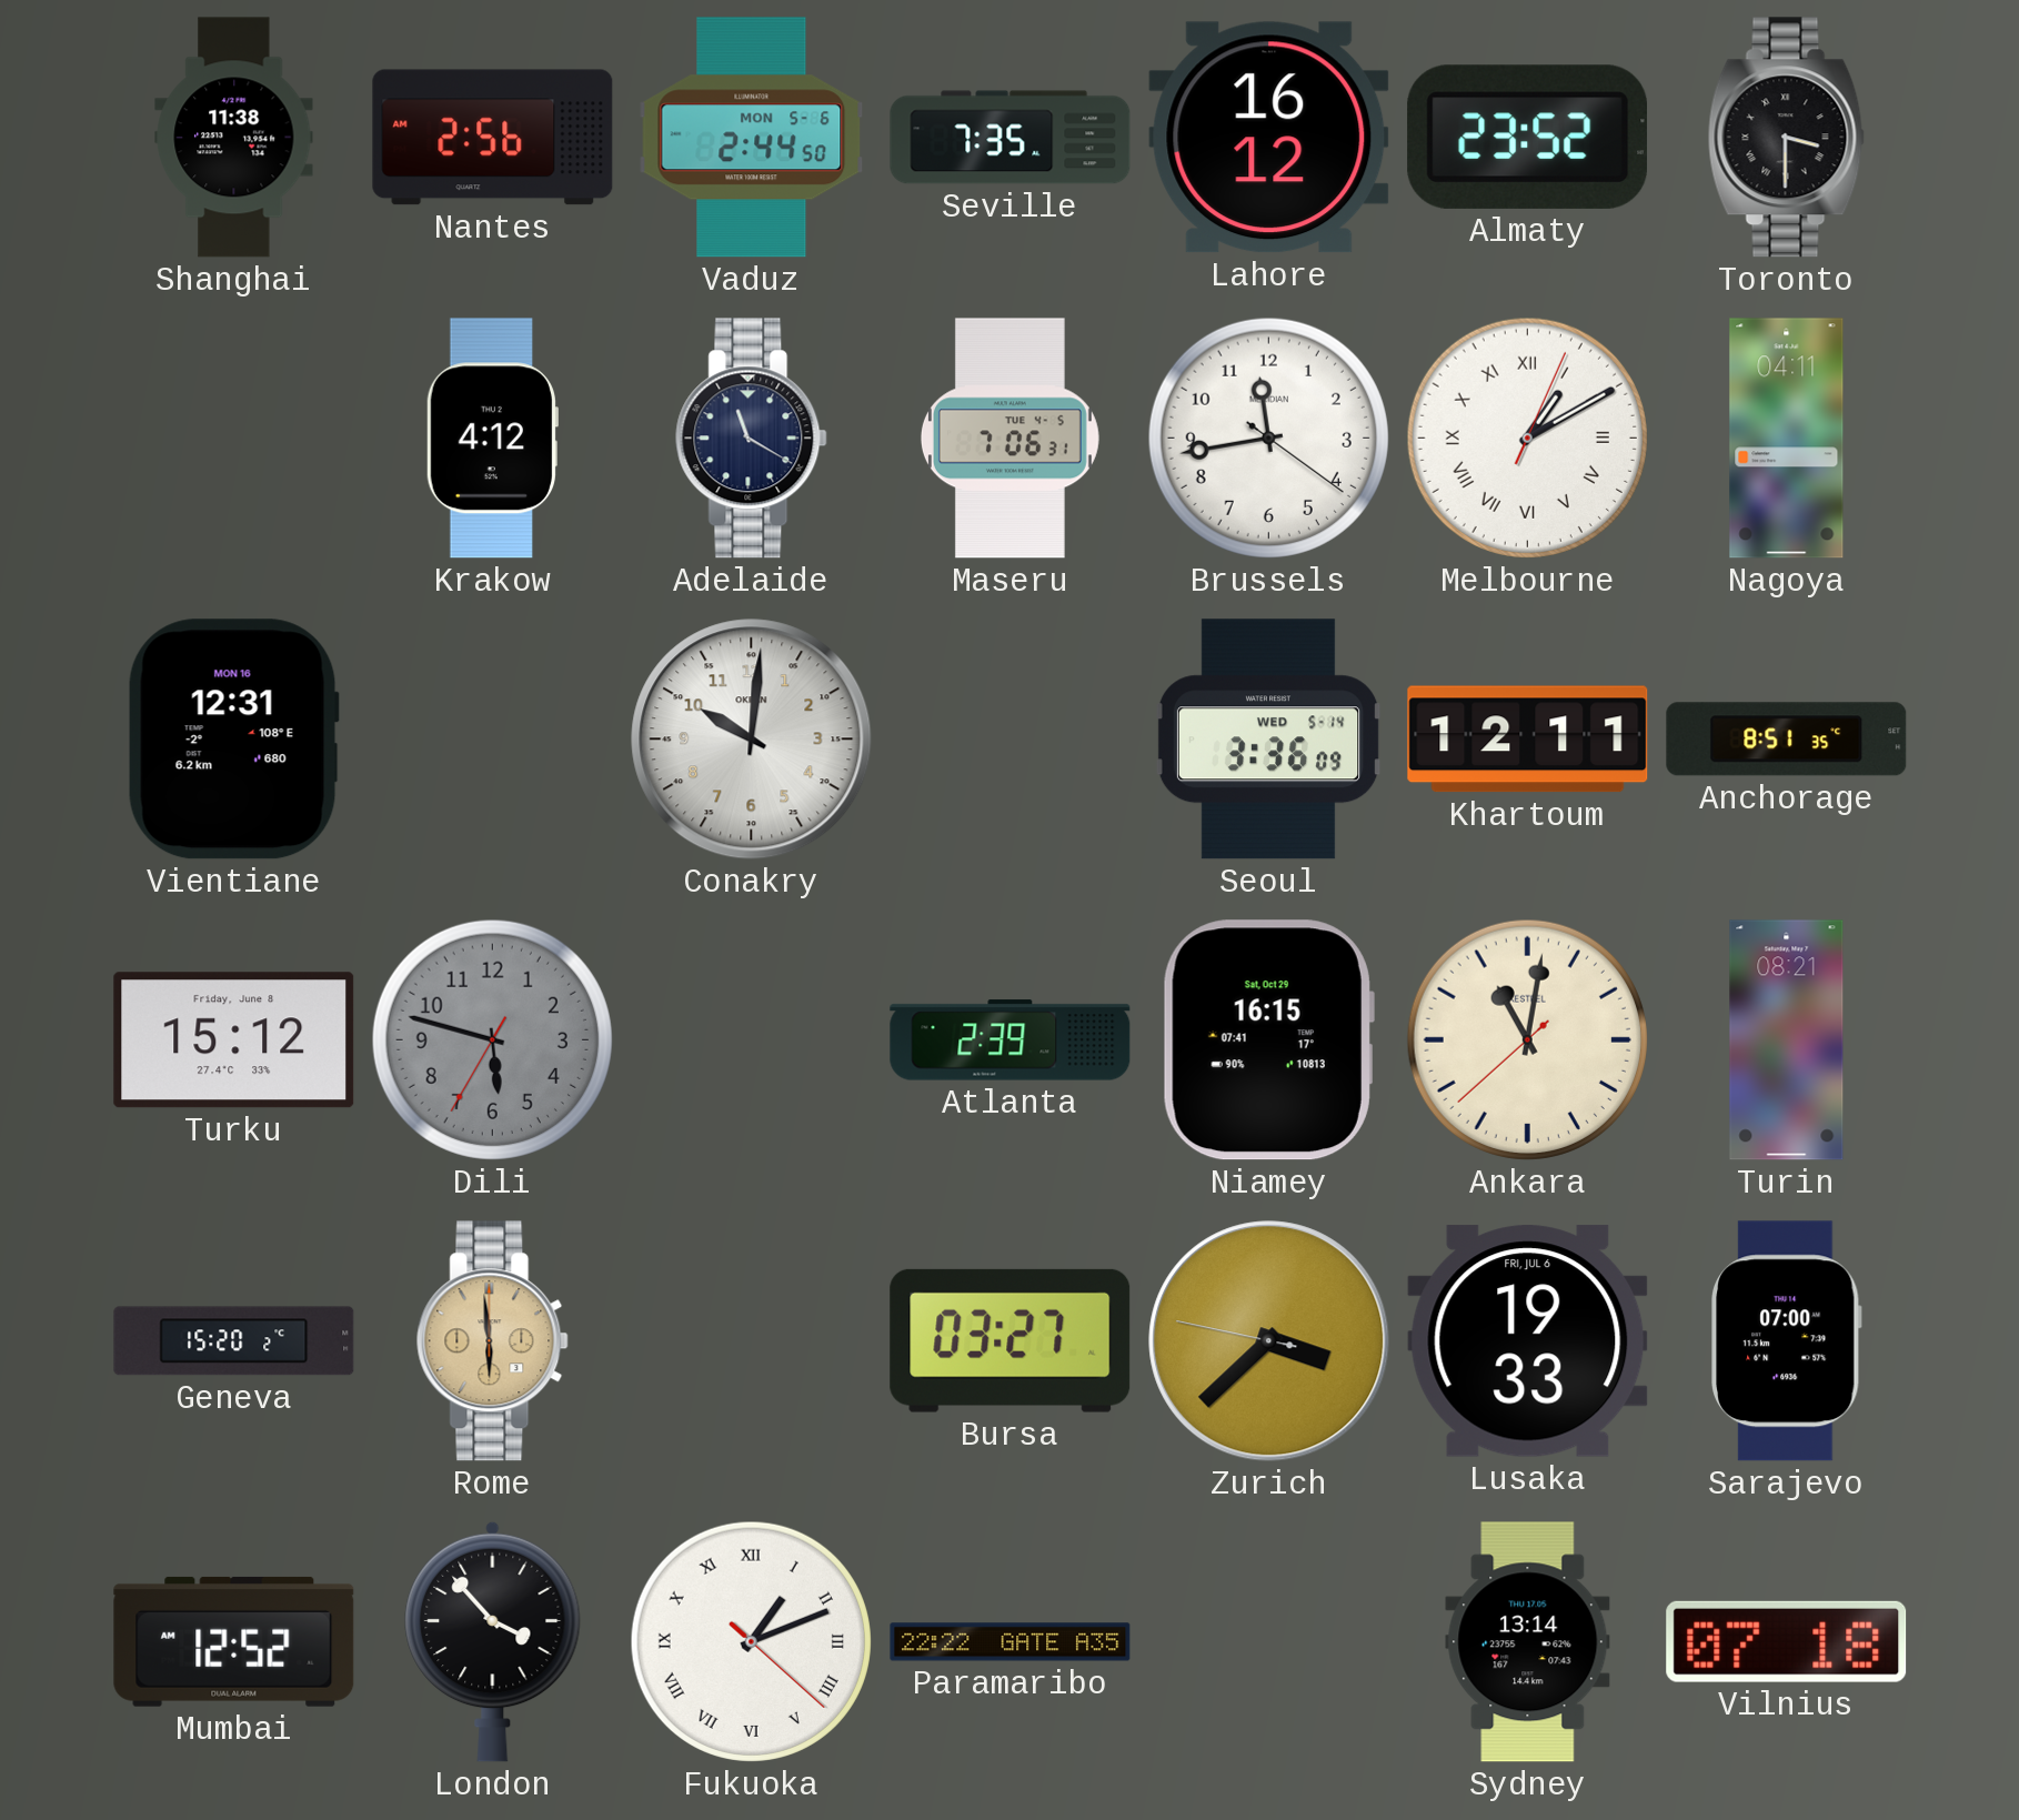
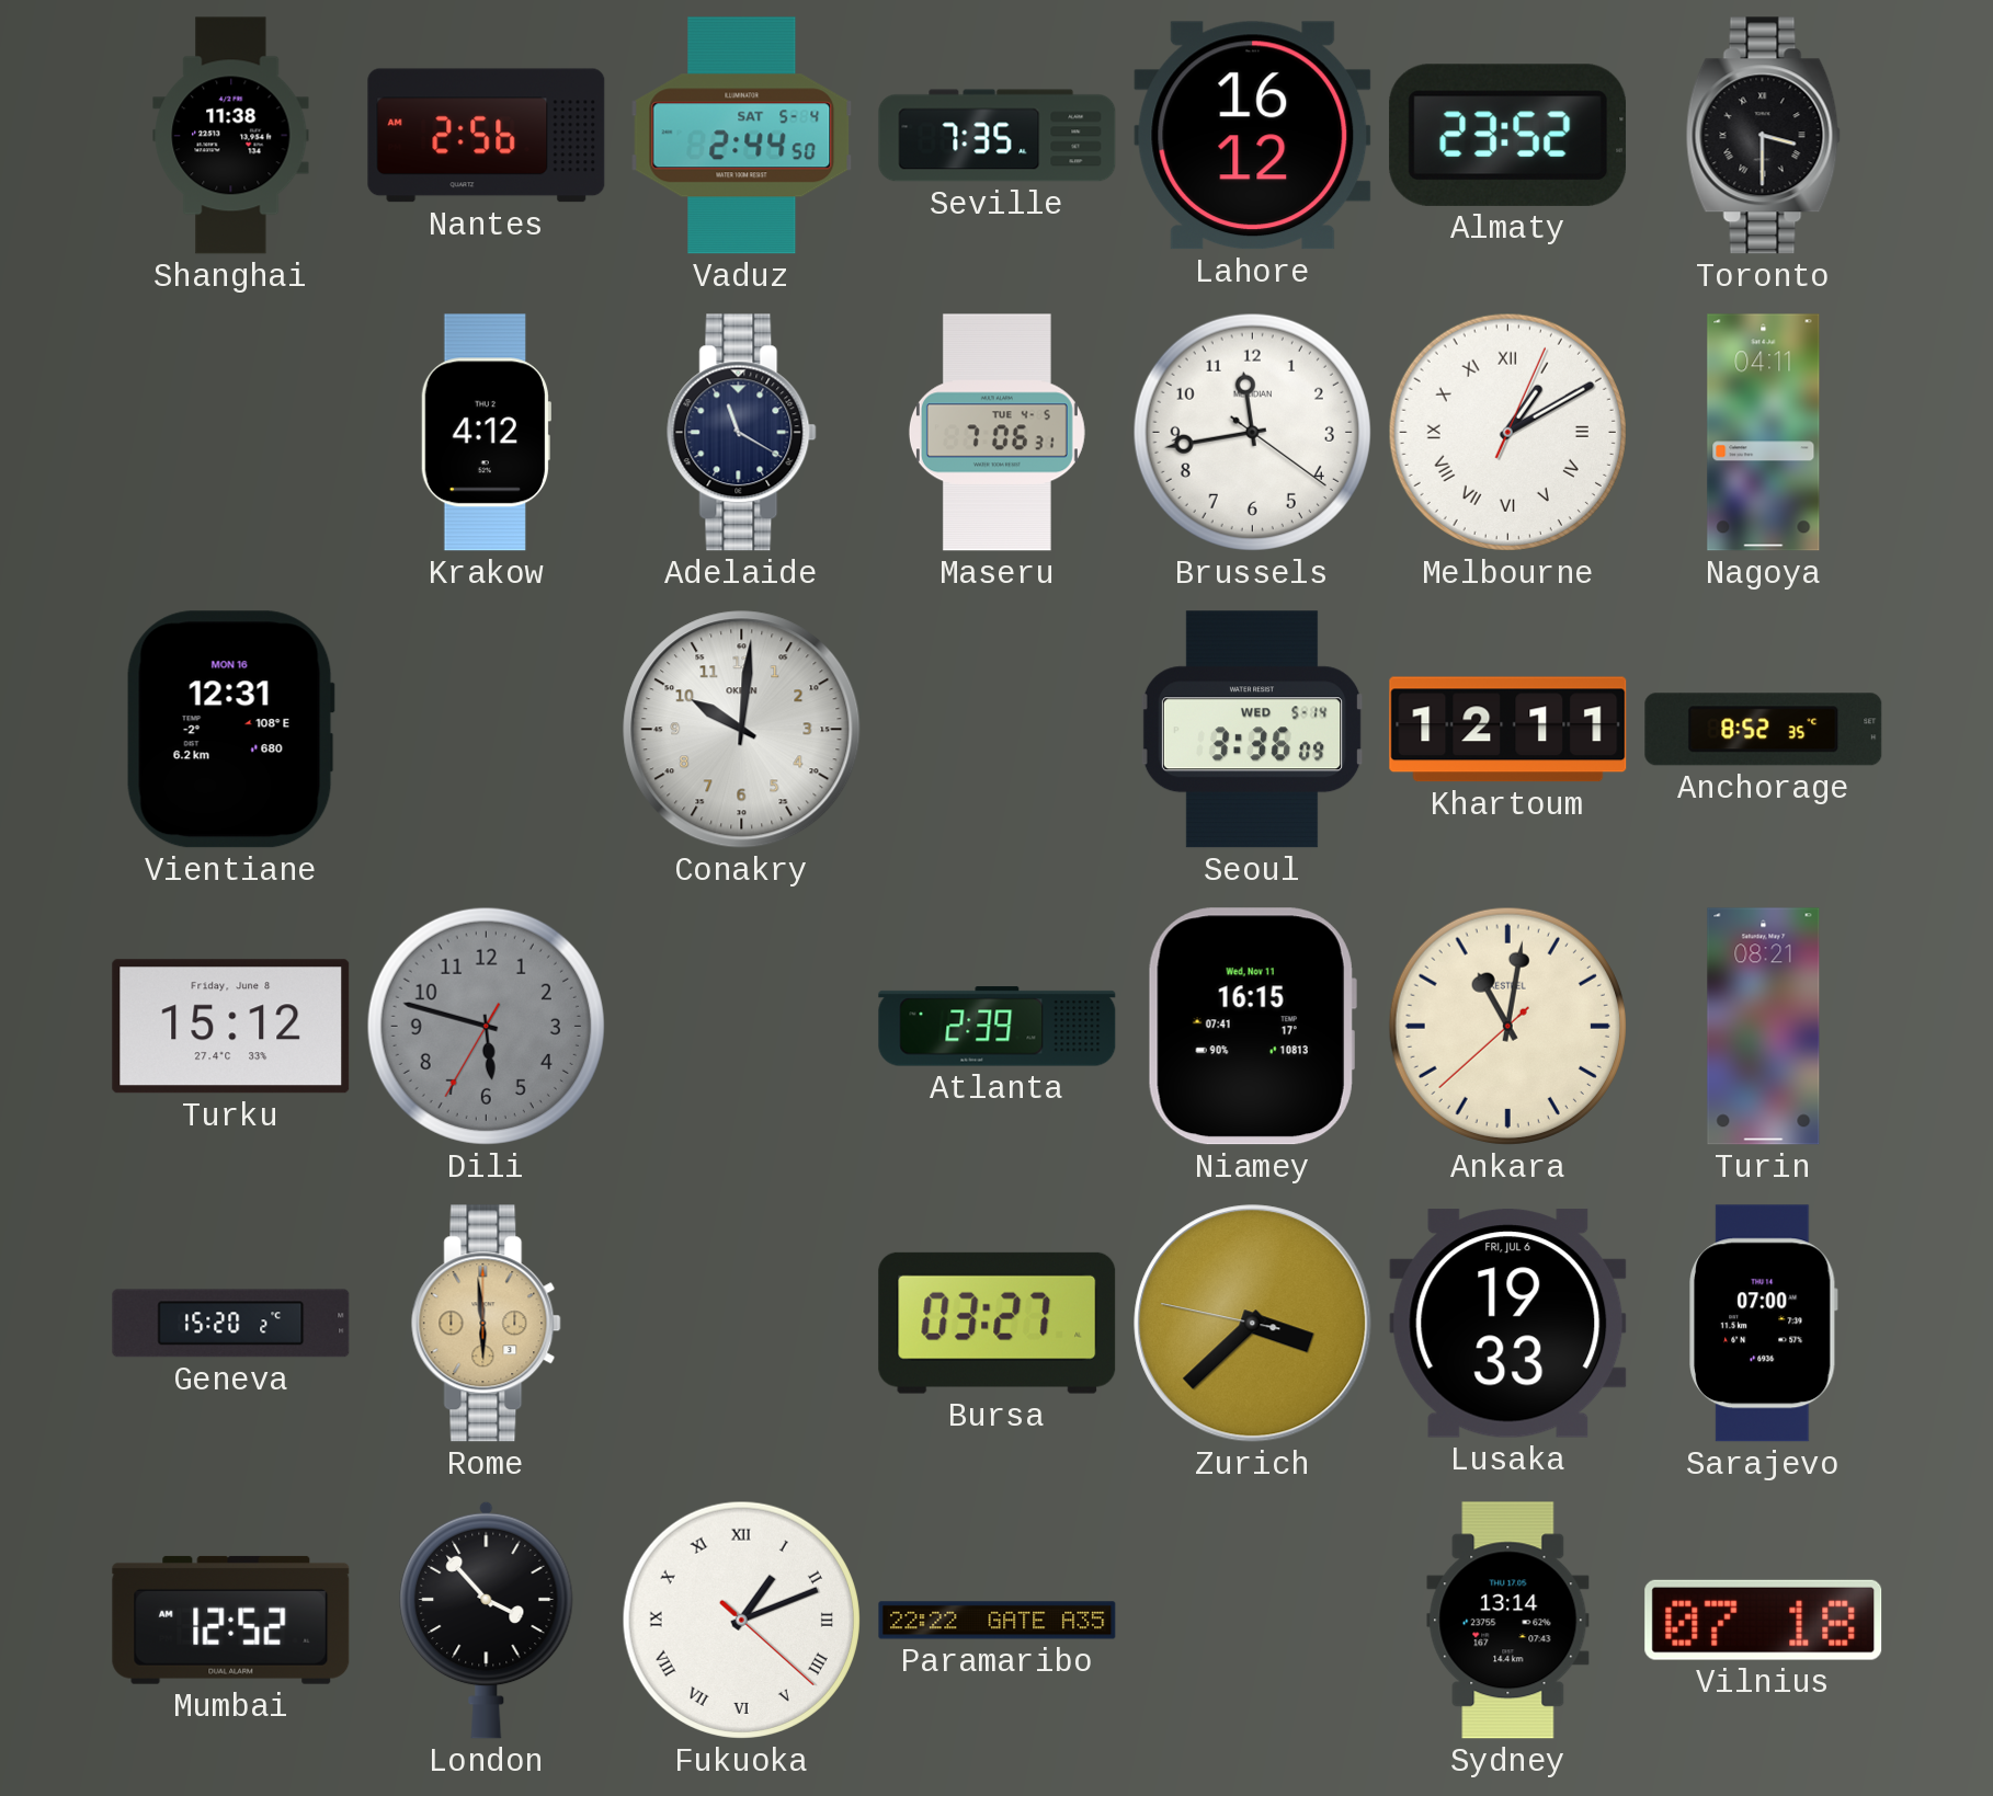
Vaduz date: MON 5-6 -> SAT 5-4 (742, 136)
Anchorage: 8:51 -> 8:52 (1764, 730)
Niamey date: Sat, Oct 29 -> Wed, Nov 11 (1252, 1027)
